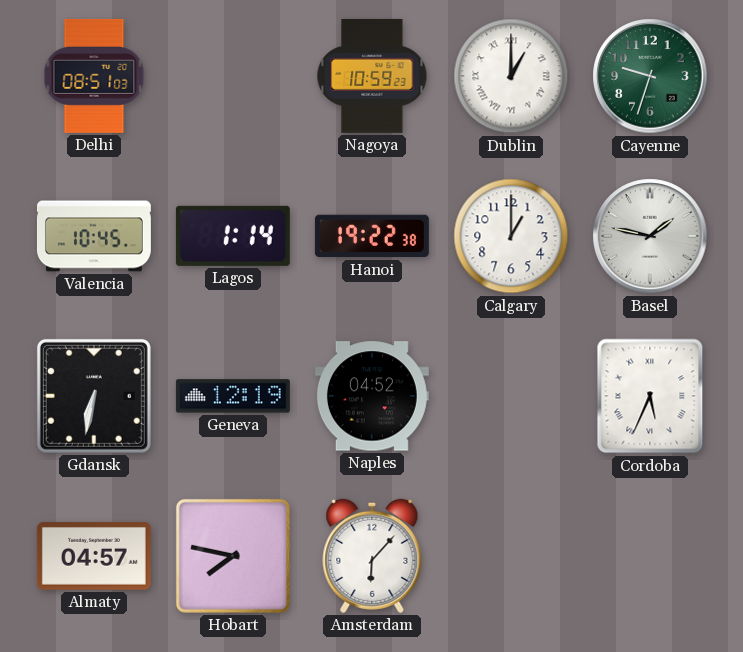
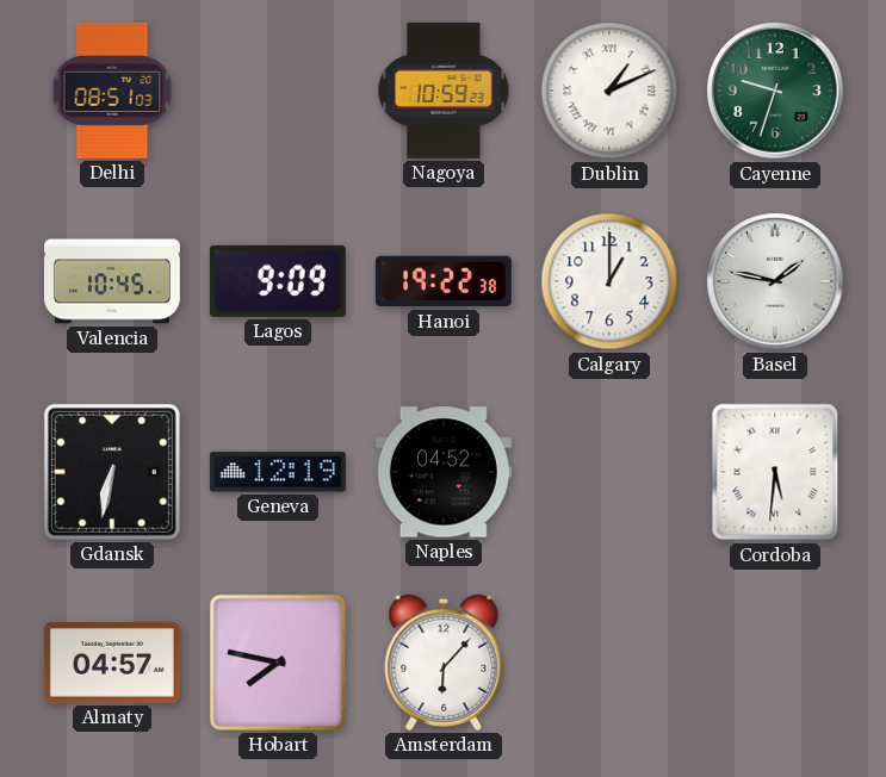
Dublin: 1:00 -> 1:11 (609, 91)
Lagos: 1:14 -> 9:09 (278, 281)
Cordoba: 5:34 -> 5:31 (775, 472)
